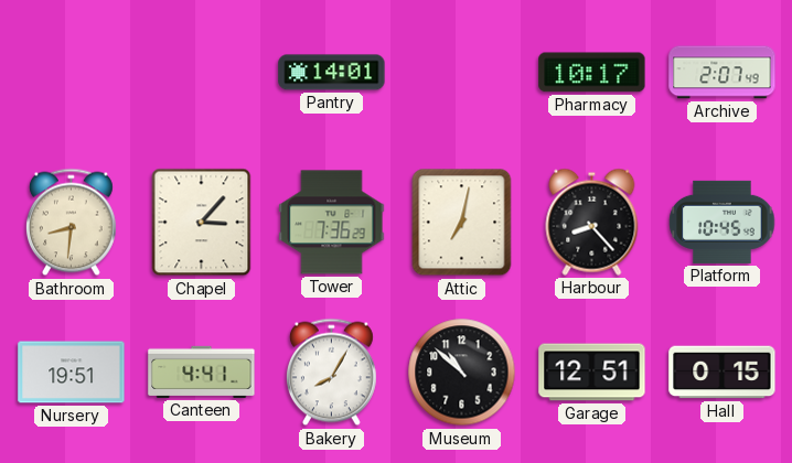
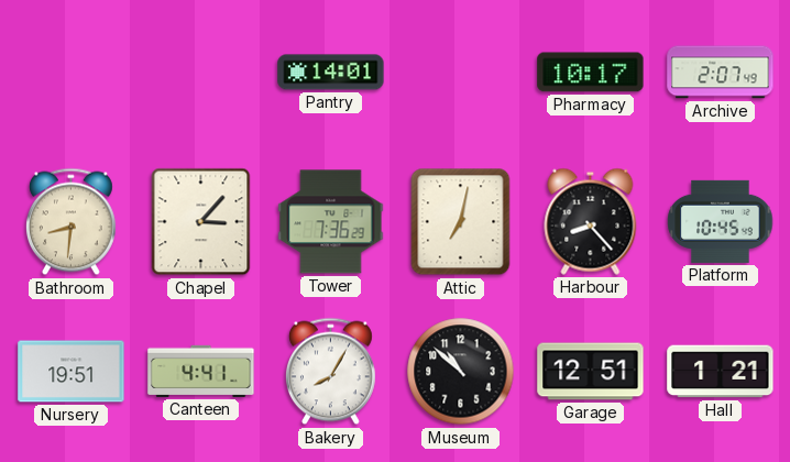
Hall: 0:15 -> 1:21 (721, 372)
